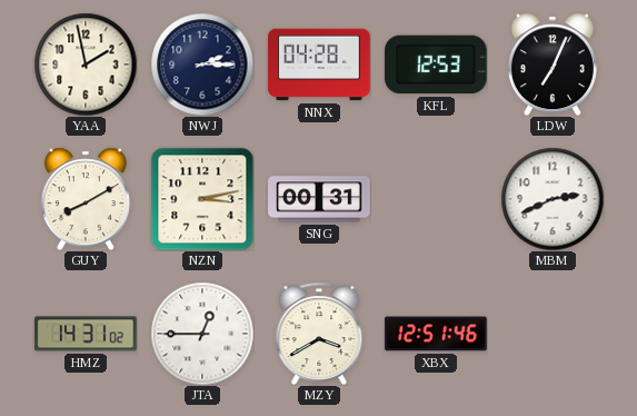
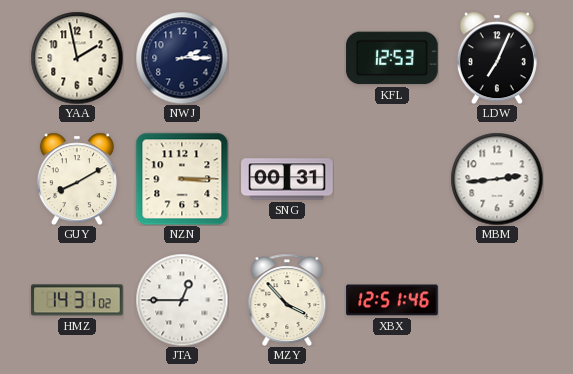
NNX: 04:28 -> none (319, 65)
NZN: 3:13 -> 3:15 (182, 179)
MBM: 2:41 -> 2:44 (497, 179)
MZY: 3:40 -> 3:53 (287, 299)
